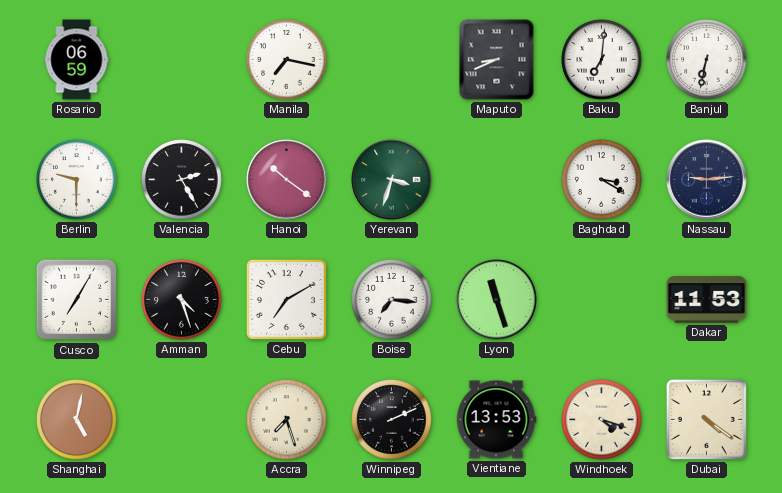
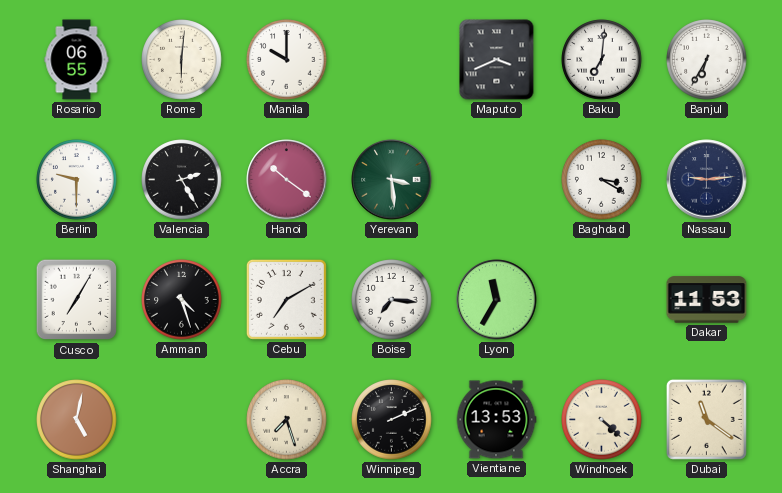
Rosario: 06:59 -> 06:55 (77, 60)
Rome: none -> 6:01 (182, 60)
Manila: 7:17 -> 10:00 (287, 60)
Maputo: 8:41 -> 3:41 (497, 60)
Banjul: 6:32 -> 6:35 (707, 60)
Yerevan: 3:33 -> 3:29 (392, 180)
Lyon: 11:27 -> 11:35 (497, 300)
Windhoek: 4:18 -> 4:22 (602, 420)
Dubai: 4:21 -> 11:21 (706, 419)
